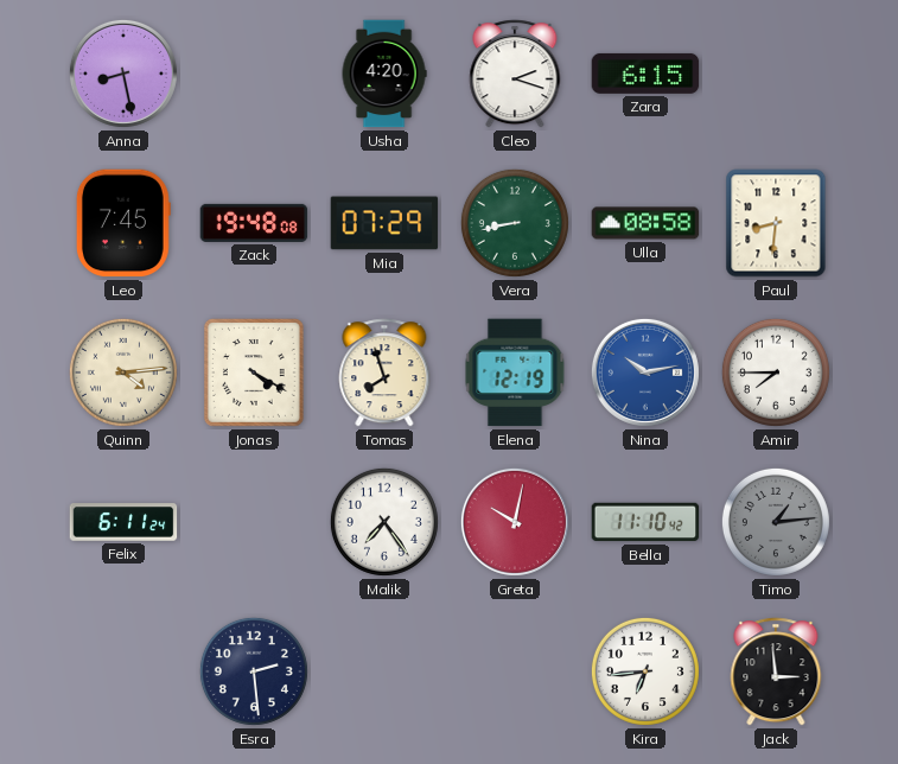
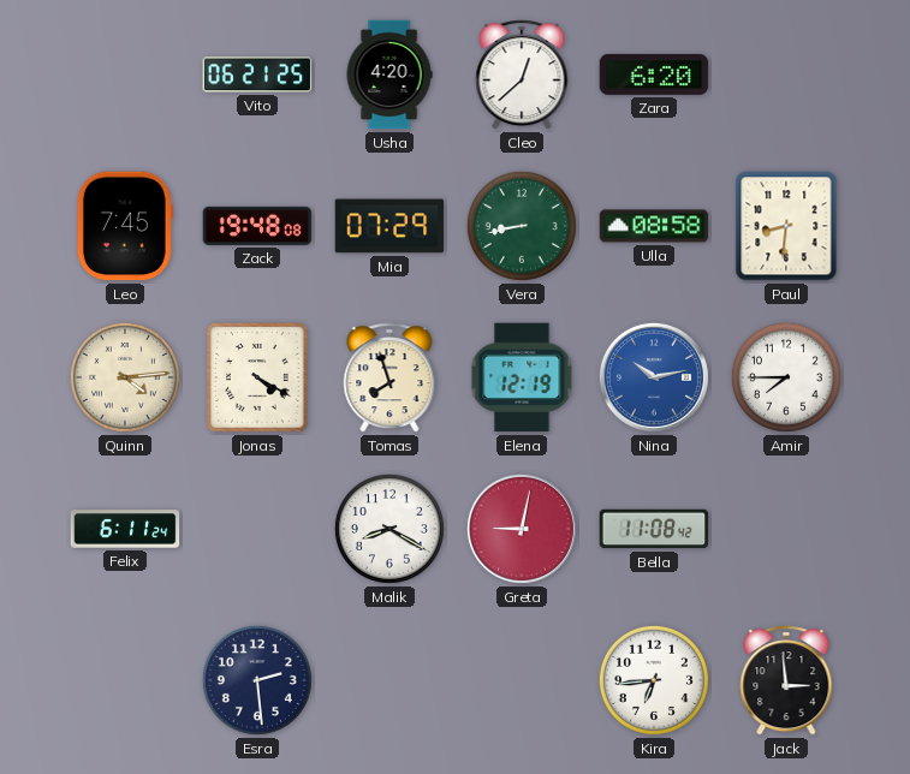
Anna: 8:28 -> none (123, 74)
Vito: none -> 06:21 (257, 75)
Cleo: 2:18 -> 12:38 (522, 75)
Zara: 6:15 -> 6:20 (654, 75)
Malik: 7:24 -> 8:20 (389, 529)
Greta: 10:02 -> 9:02 (522, 529)
Bella: 11:10 -> 11:08 (654, 529)
Timo: 1:14 -> none (776, 522)
